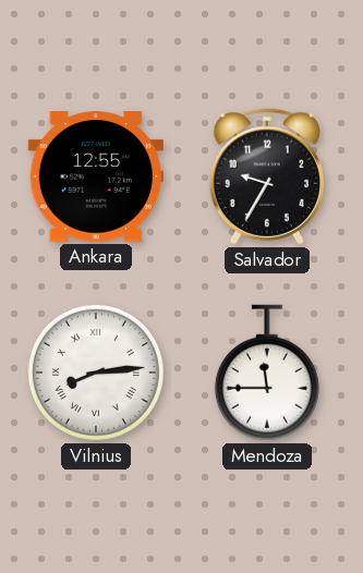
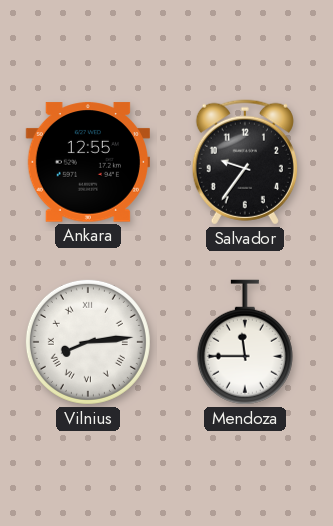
Salvador: 9:35 -> 9:36 (245, 162)
